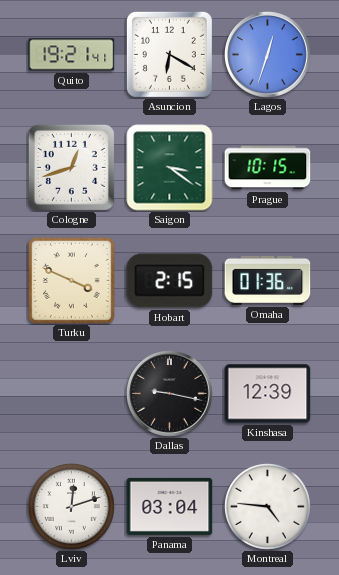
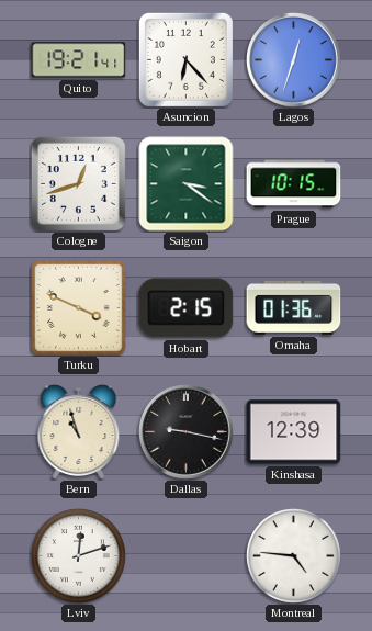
Asuncion: 6:20 -> 6:23 (185, 59)
Bern: none -> 10:57 (79, 431)
Panama: 03:04 -> none (170, 506)
